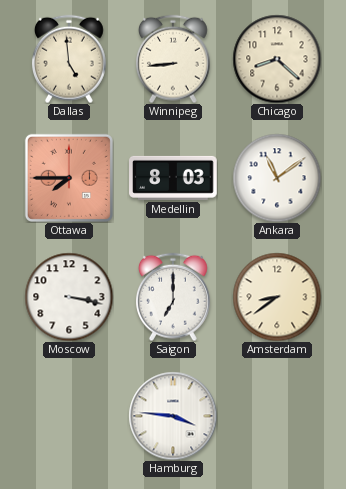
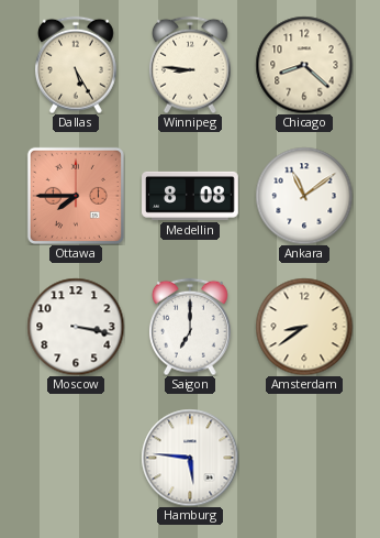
Dallas: 4:59 -> 5:25 (76, 65)
Winnipeg: 8:44 -> 8:46 (190, 65)
Medellin: 8:03 -> 8:08 (190, 196)
Hamburg: 3:46 -> 5:46 (190, 458)
